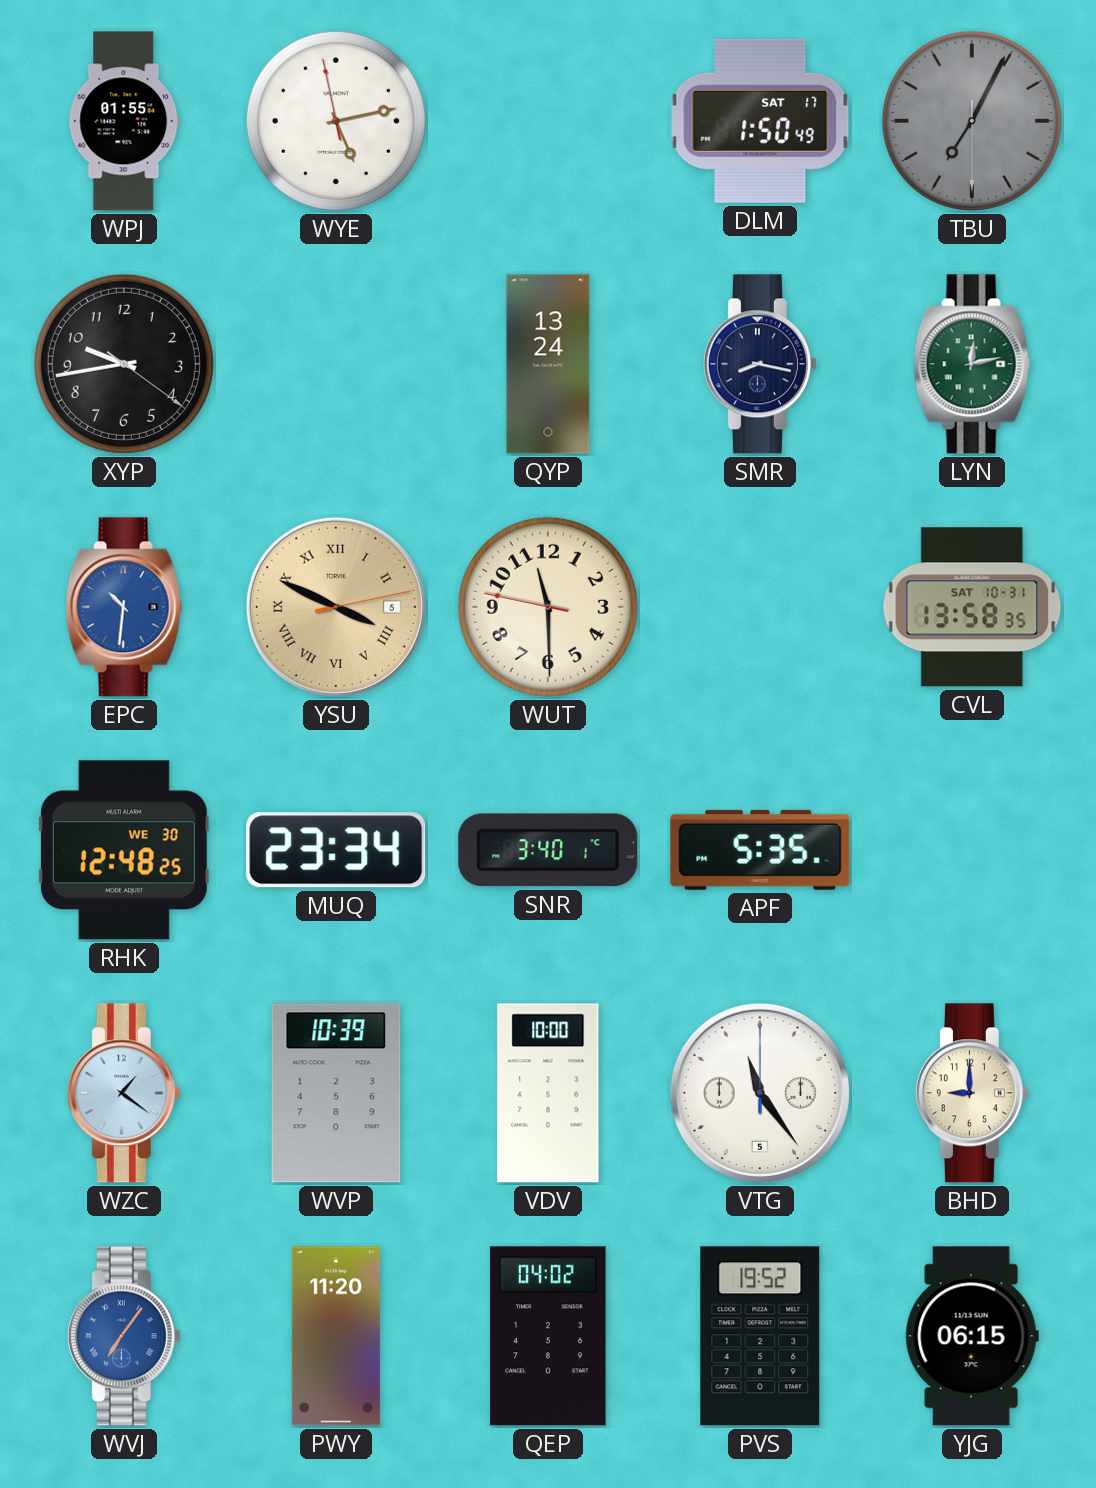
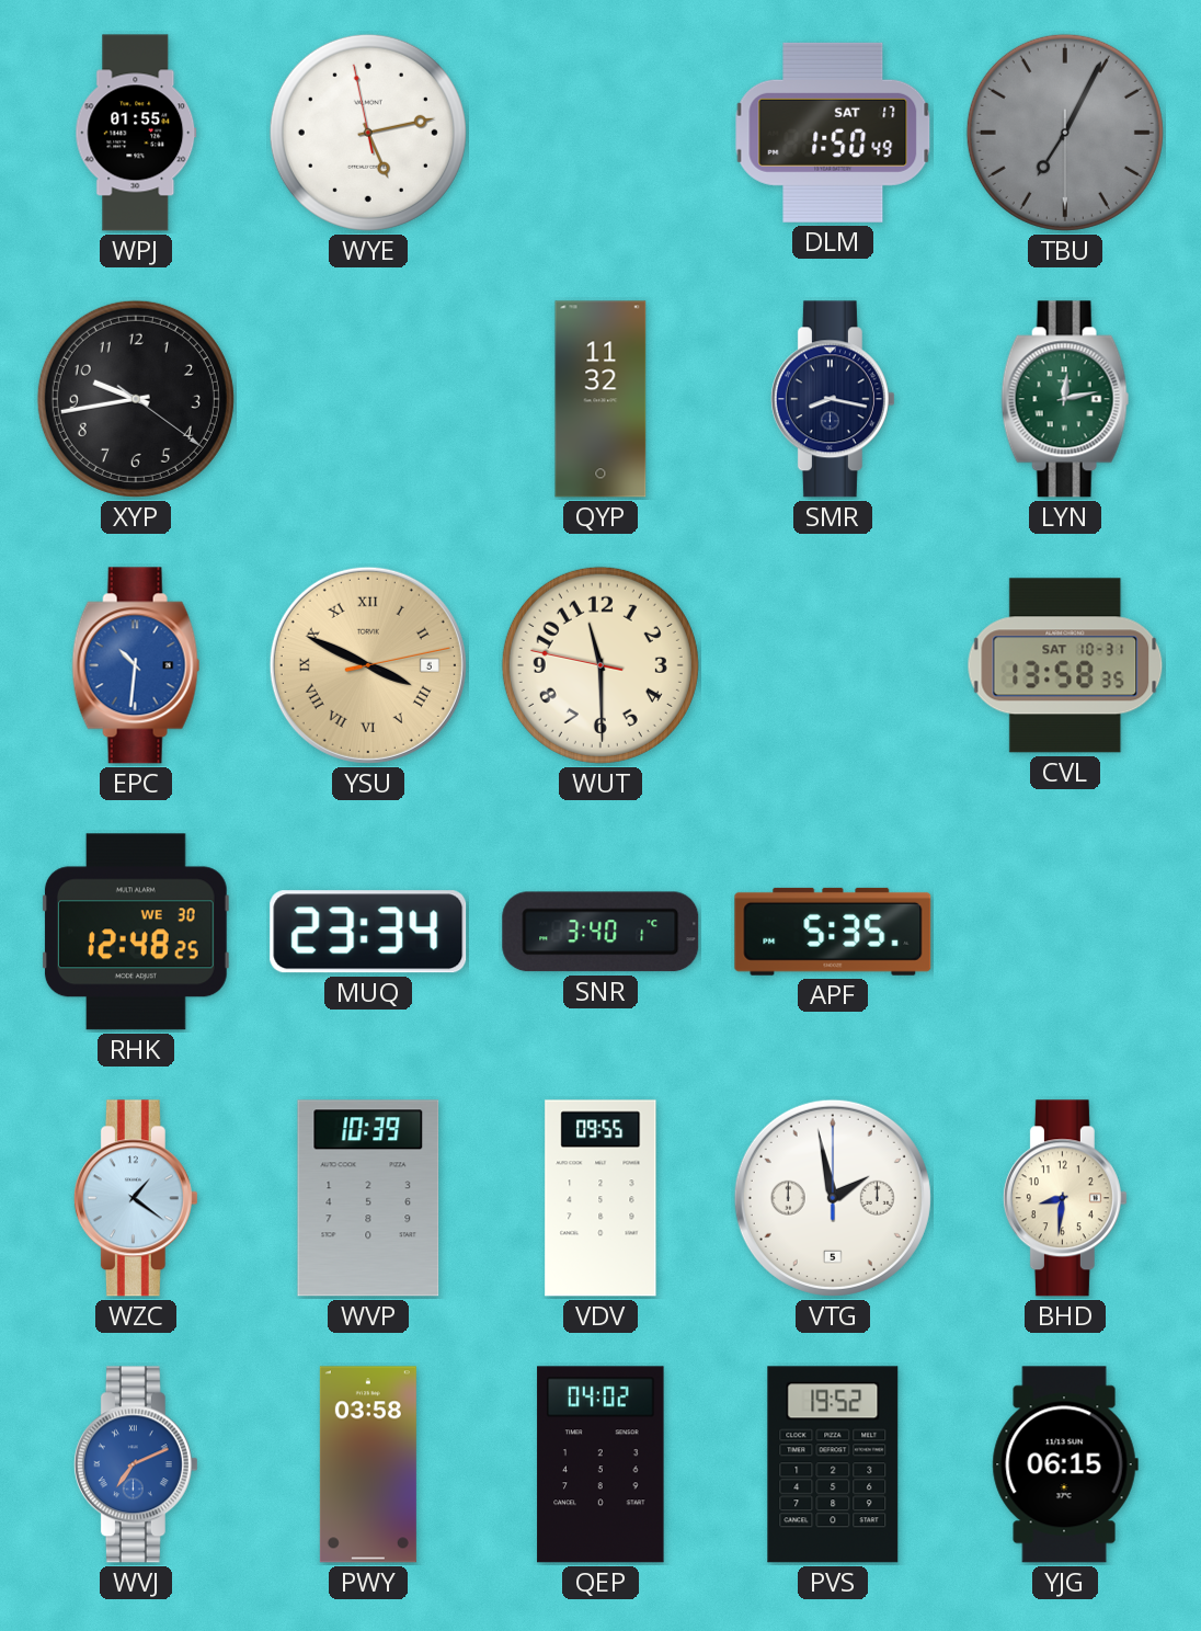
QYP: 13:24 -> 11:32 (600, 399)
VDV: 10:00 -> 09:55 (600, 1198)
VTG: 11:24 -> 1:58 (833, 1198)
BHD: 9:00 -> 8:31 (1065, 1198)
WVJ: 7:06 -> 7:11 (136, 1464)
PWY: 11:20 -> 03:58 (368, 1464)
